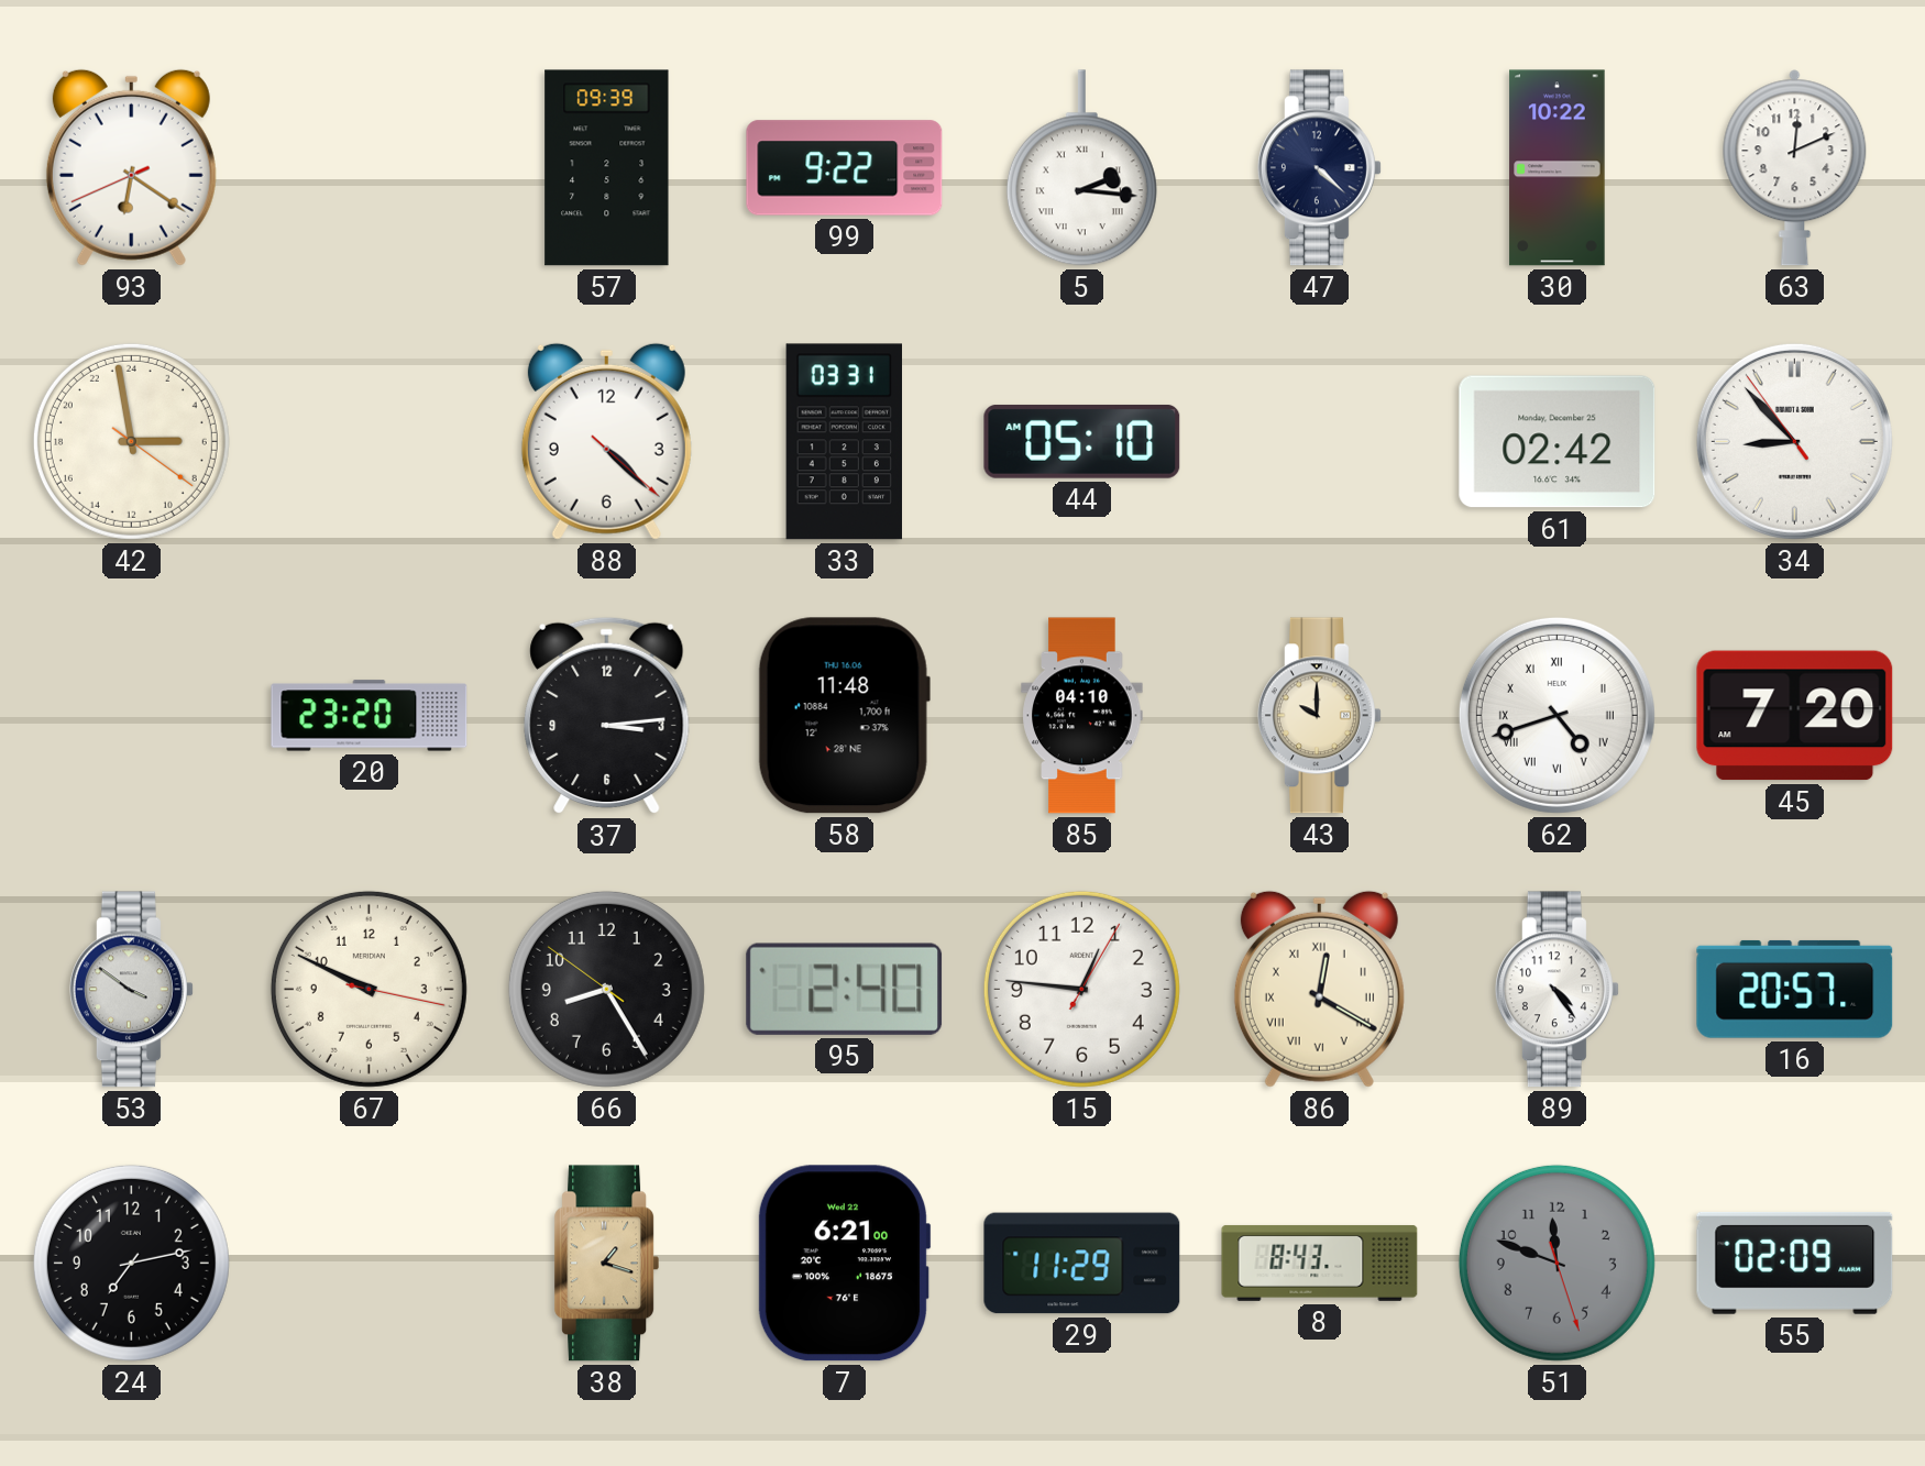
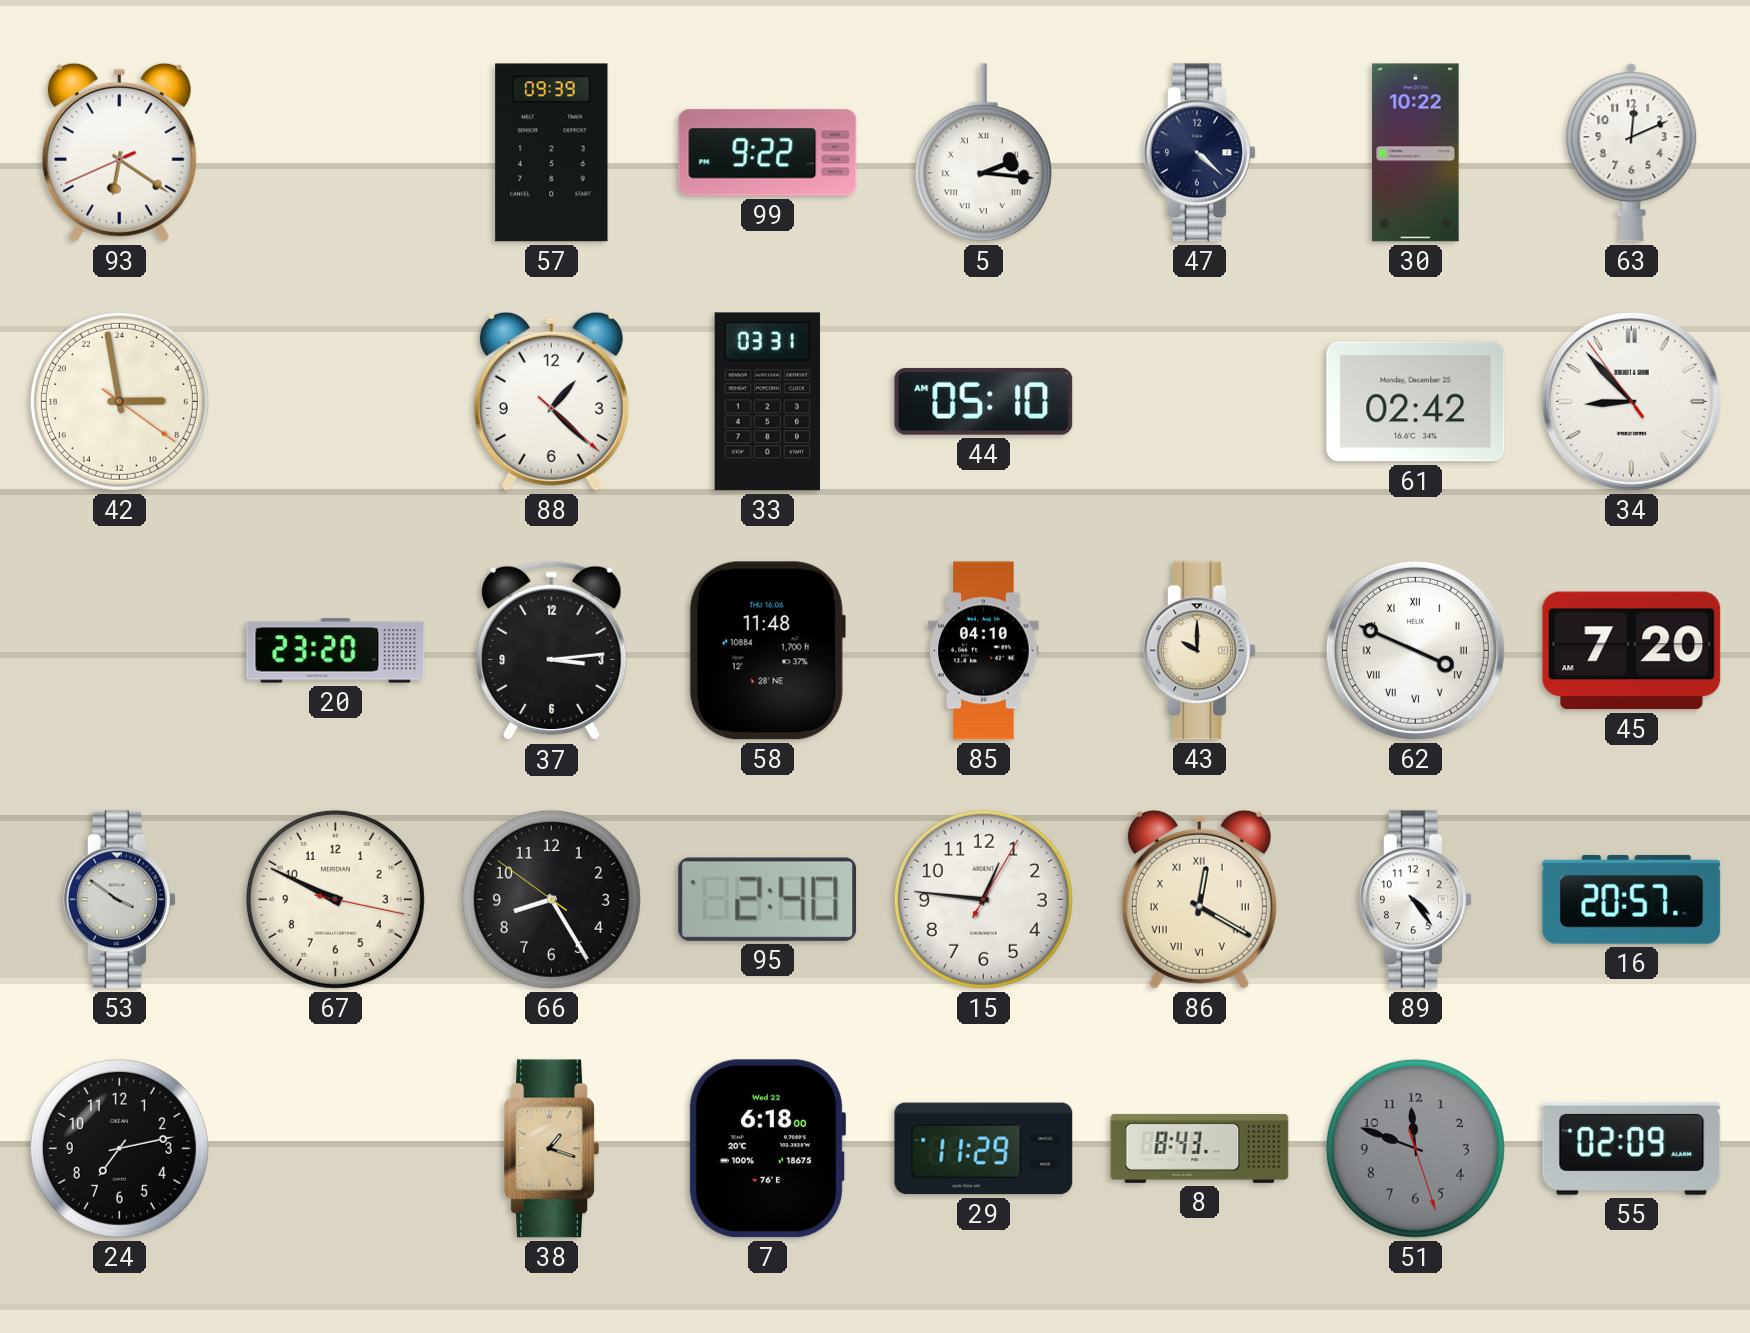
88: 4:22 -> 1:22 (551, 401)
62: 4:42 -> 3:49 (1415, 650)
7: 6:21 -> 6:18 (767, 1149)
